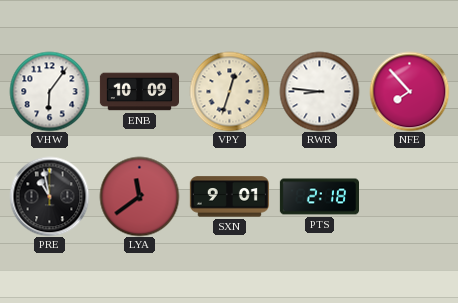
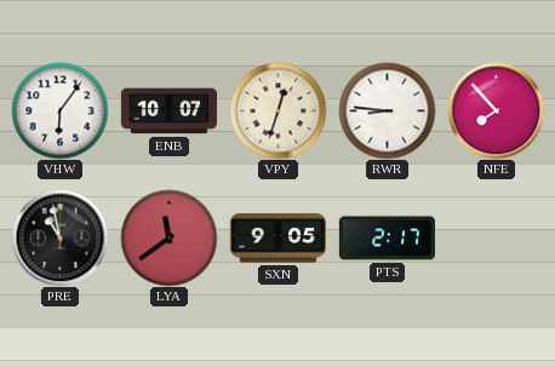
ENB: 10:09 -> 10:07 (168, 111)
SXN: 9:01 -> 9:05 (277, 239)
PTS: 2:18 -> 2:17 (387, 239)
